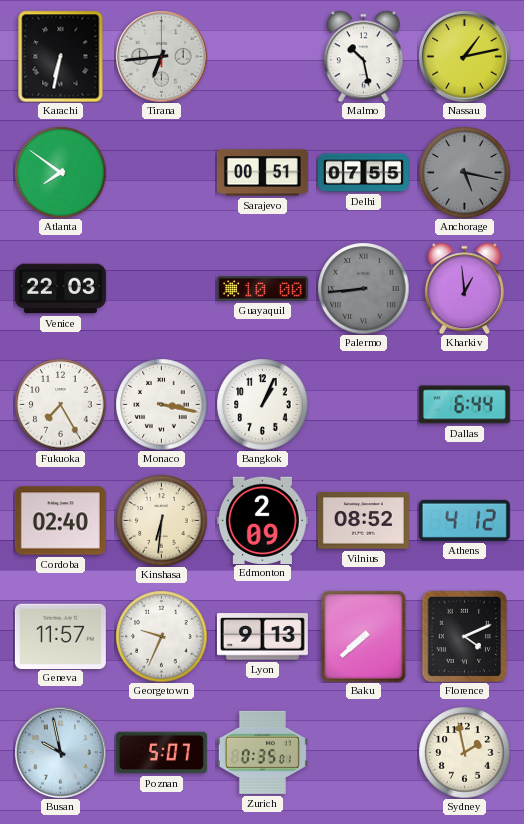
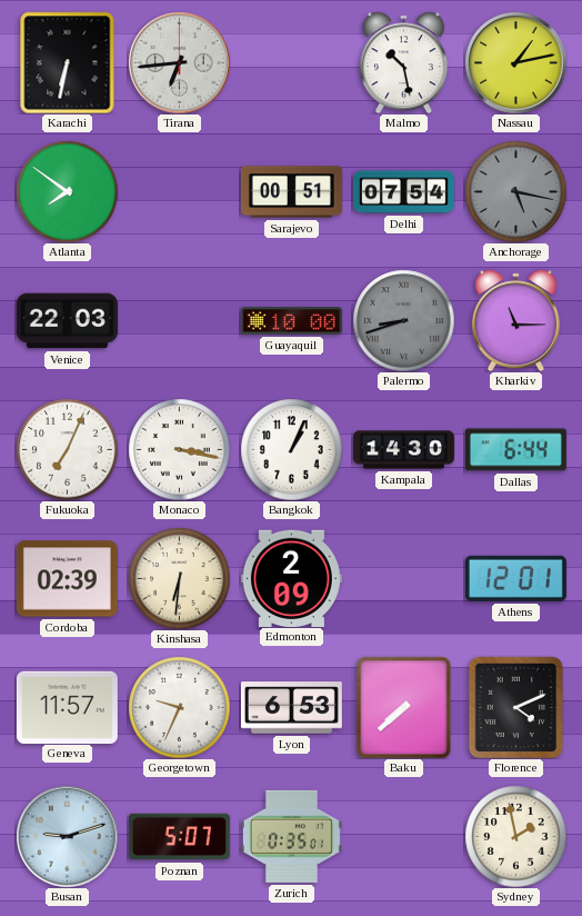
Delhi: 07:55 -> 07:54 (403, 192)
Palermo: 8:44 -> 8:42 (403, 320)
Kharkiv: 12:59 -> 11:15 (515, 320)
Fukuoka: 7:25 -> 7:04 (67, 449)
Kampala: none -> 14:30 (403, 450)
Cordoba: 02:40 -> 02:39 (67, 579)
Vilnius: 08:52 -> none (363, 521)
Athens: 4:12 -> 12:01 (515, 578)
Lyon: 9:13 -> 6:53 (291, 708)
Busan: 9:58 -> 9:12 (67, 836)
